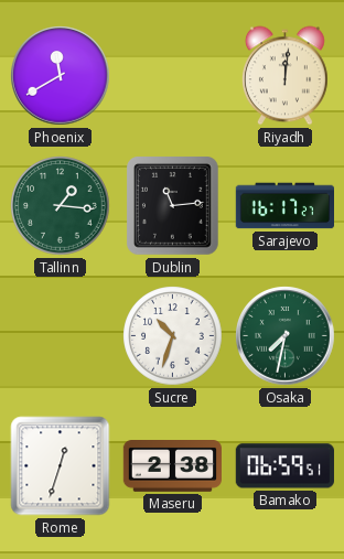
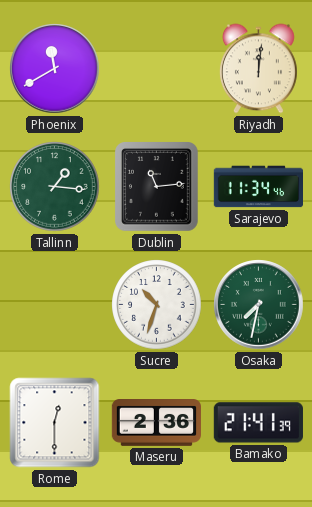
Sarajevo: 16:17 -> 11:34 (258, 187)
Rome: 12:33 -> 12:30 (55, 423)
Maseru: 2:38 -> 2:36 (156, 423)
Bamako: 06:59 -> 21:41 (258, 423)
